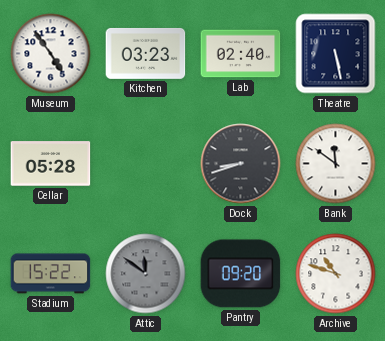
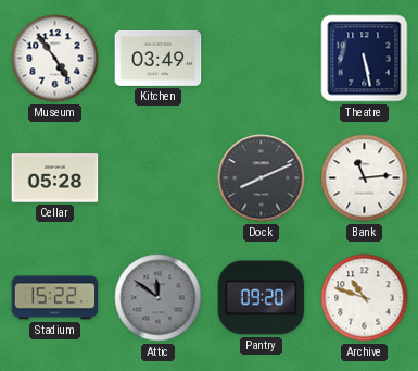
Kitchen: 03:23 -> 03:49 (159, 58)
Lab: 02:40 -> none (241, 54)
Dock: 8:42 -> 8:11 (262, 178)
Bank: 11:51 -> 11:14 (365, 178)
